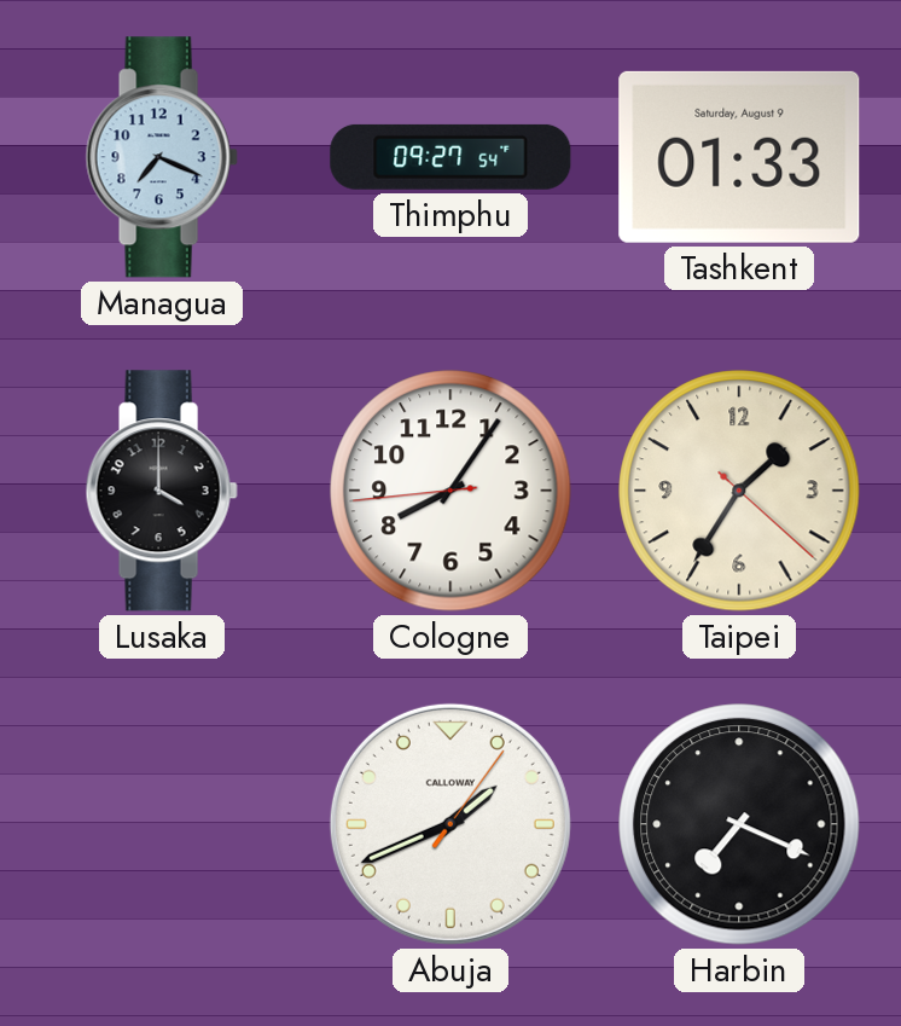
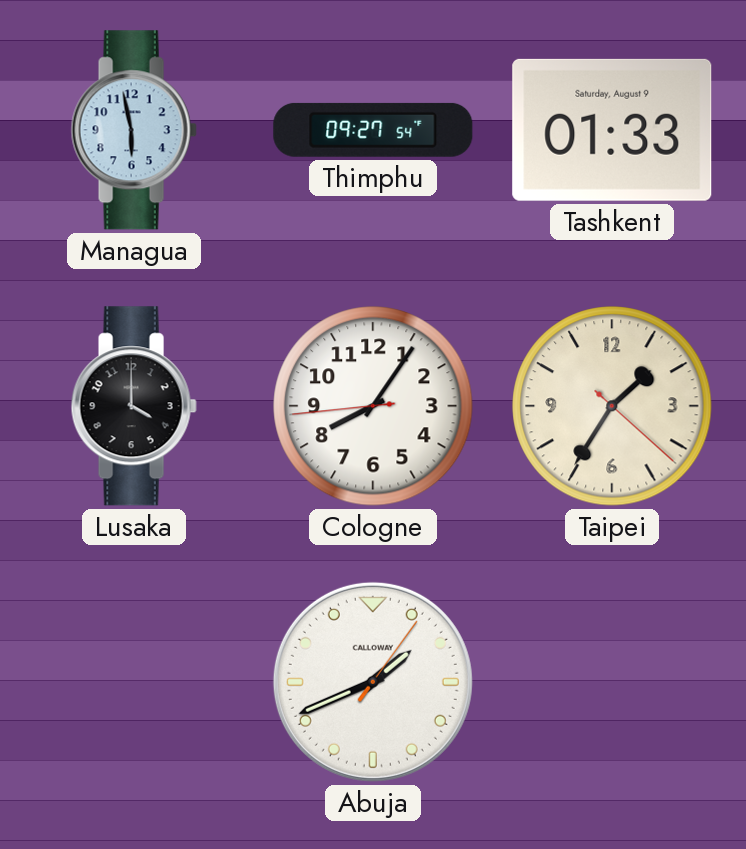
Managua: 7:19 -> 5:58 (134, 130)
Harbin: 7:19 -> none (739, 824)
